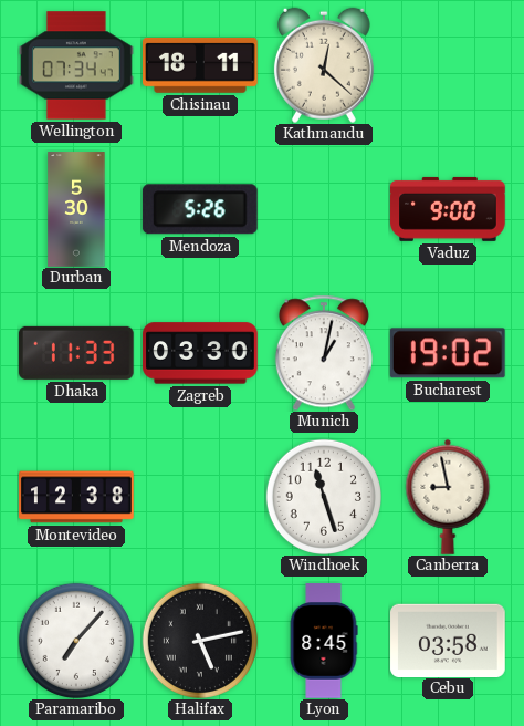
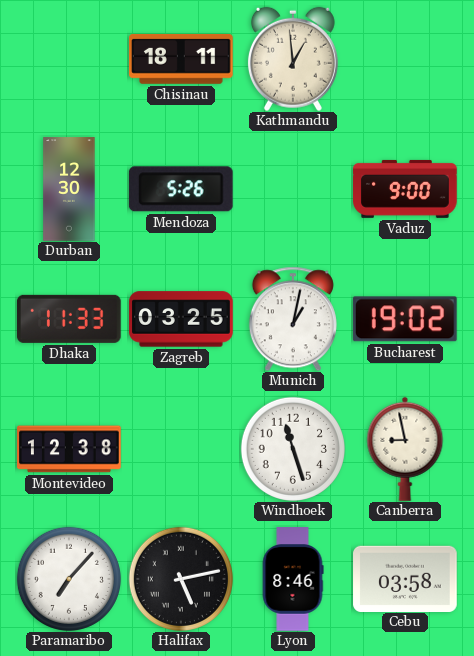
Wellington: 07:34 -> none (76, 65)
Kathmandu: 12:22 -> 12:59 (293, 59)
Durban: 5:30 -> 12:30 (69, 189)
Zagreb: 03:30 -> 03:25 (181, 319)
Lyon: 8:45 -> 8:46 (293, 579)
